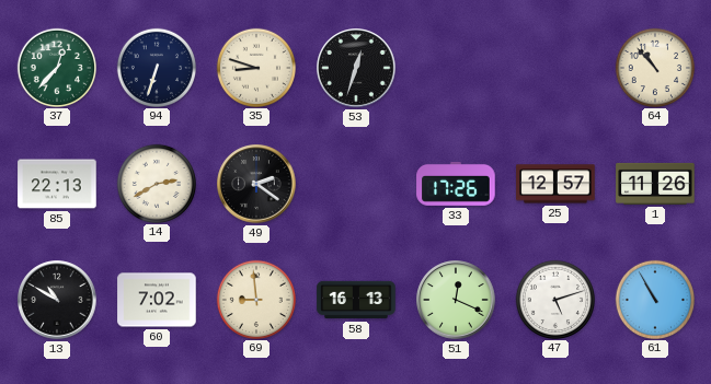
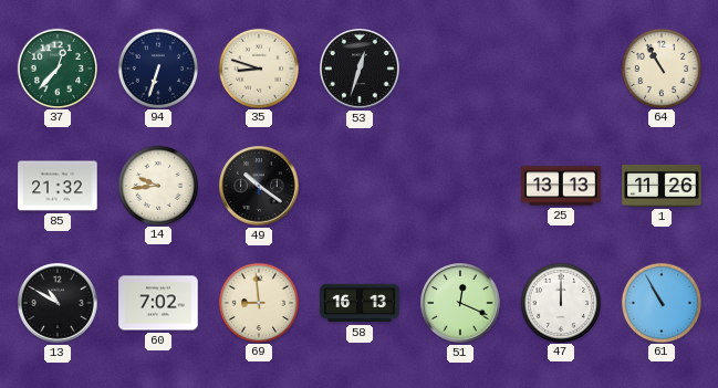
64: 10:53 -> 10:55 (660, 67)
85: 22:13 -> 21:32 (58, 186)
14: 2:40 -> 9:44 (157, 185)
49: 2:21 -> 10:21 (259, 186)
33: 17:26 -> none (456, 184)
25: 12:57 -> 13:13 (561, 186)
47: 5:12 -> 12:00 (560, 302)
